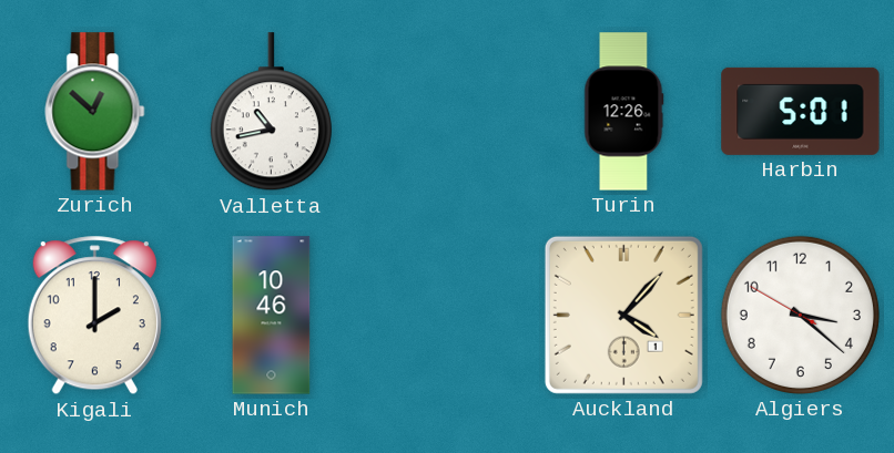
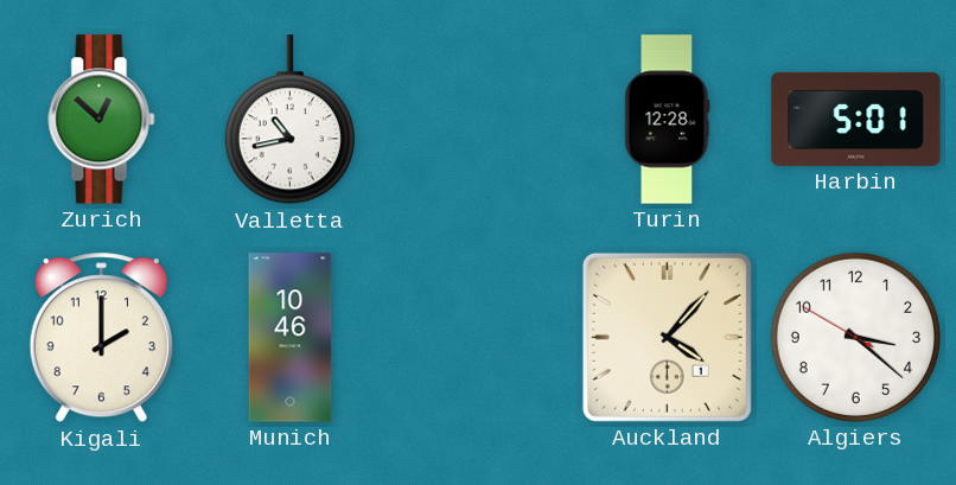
Turin: 12:26 -> 12:28 (668, 120)
